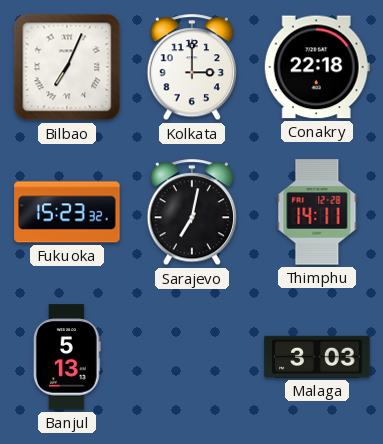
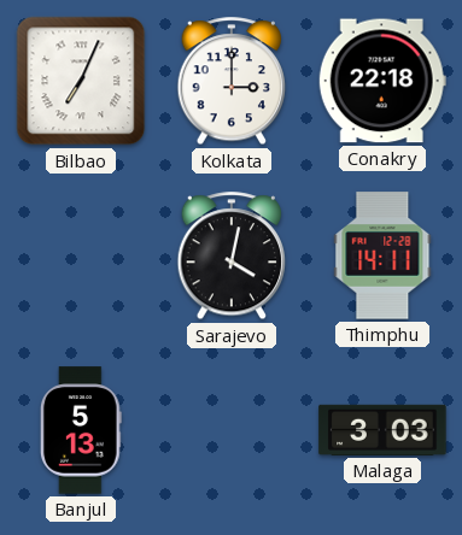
Fukuoka: 15:23 -> none (67, 212)
Sarajevo: 7:02 -> 4:02 (232, 257)
